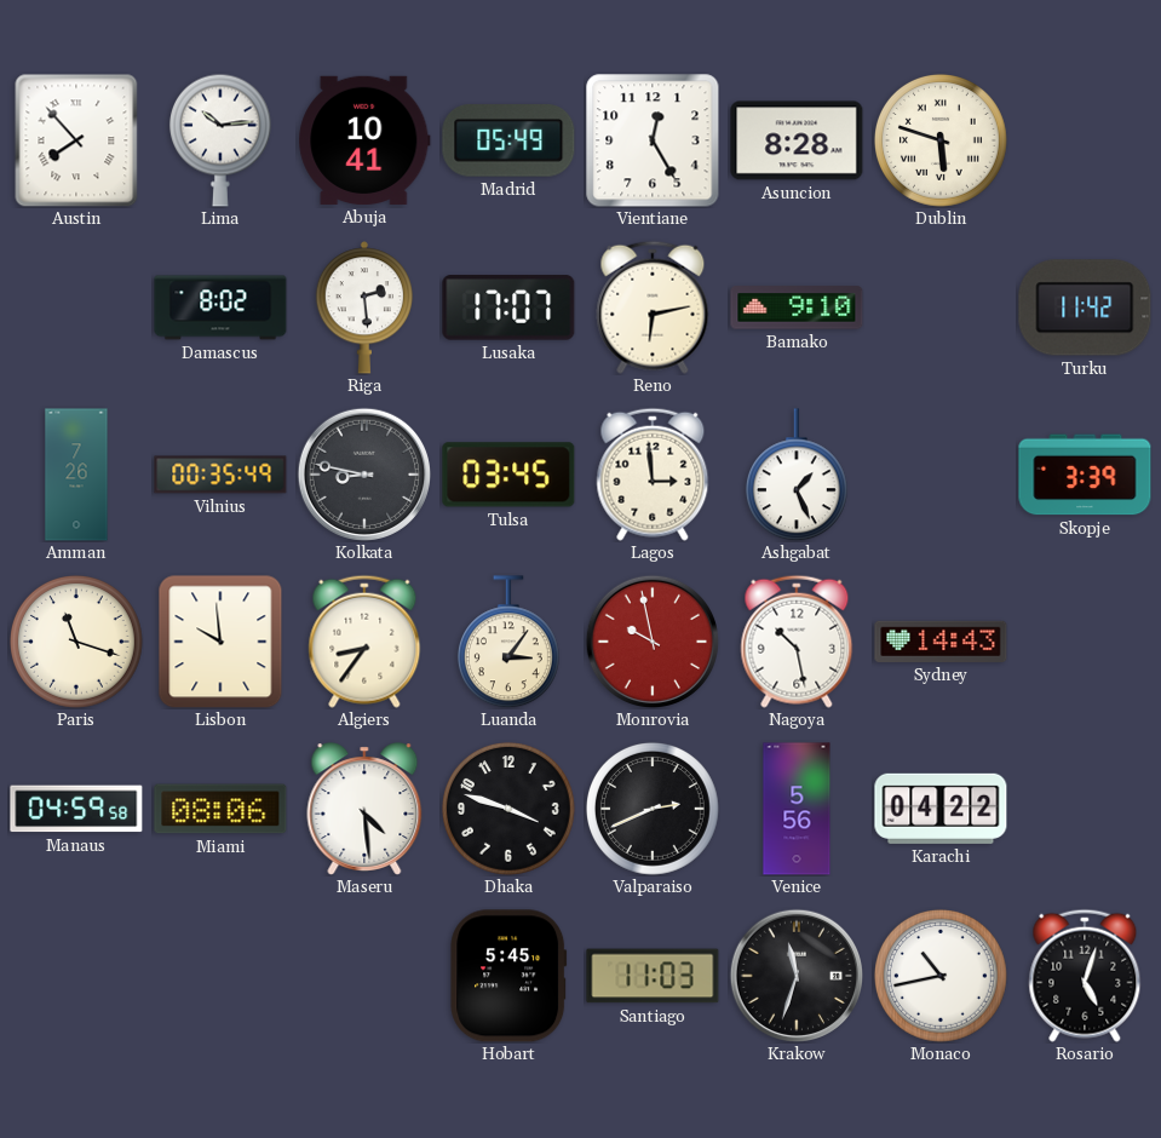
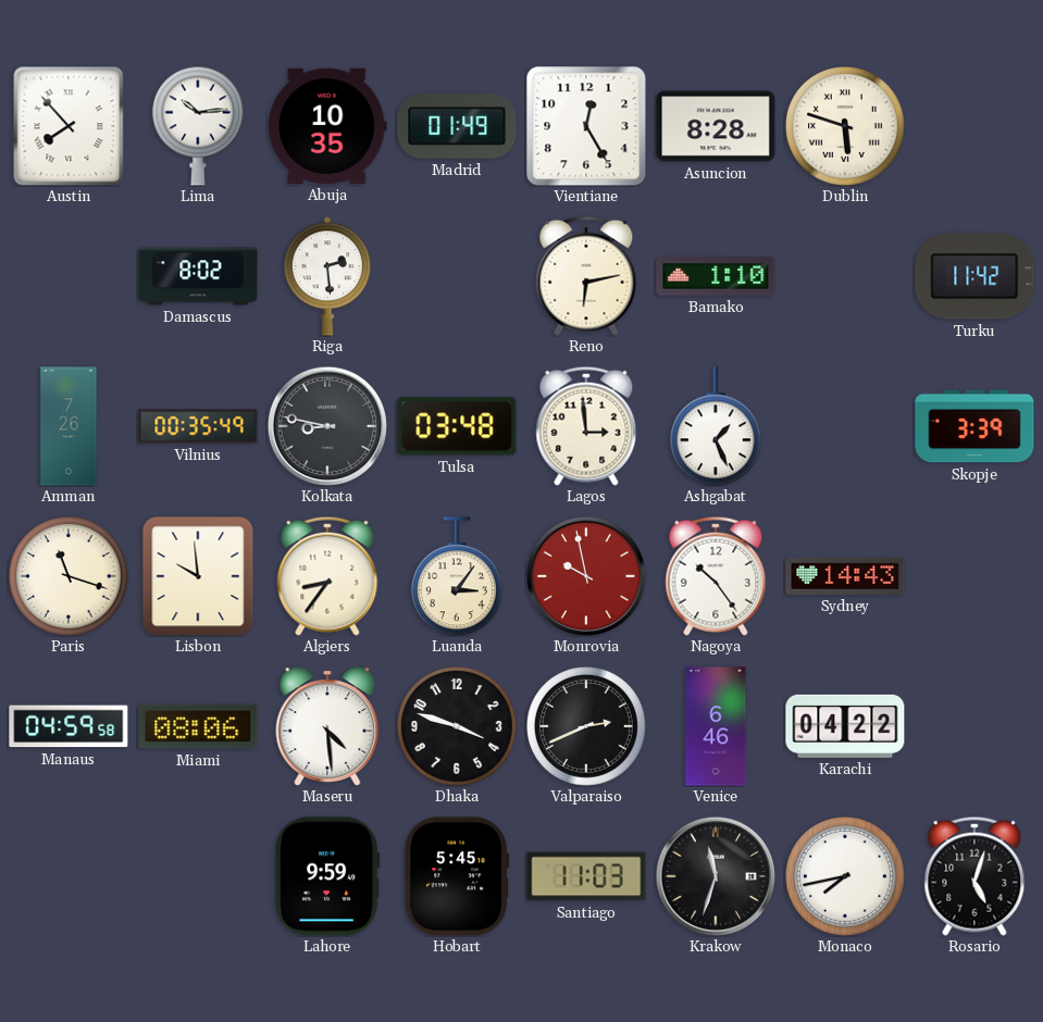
Abuja: 10:41 -> 10:35 (327, 126)
Madrid: 05:49 -> 01:49 (457, 126)
Lusaka: 17:07 -> none (508, 308)
Bamako: 9:10 -> 1:10 (716, 276)
Tulsa: 03:45 -> 03:48 (457, 426)
Nagoya: 10:28 -> 10:24 (716, 576)
Venice: 5:56 -> 6:46 (716, 726)
Lahore: none -> 9:59 (328, 876)
Monaco: 10:43 -> 7:43 (846, 877)
